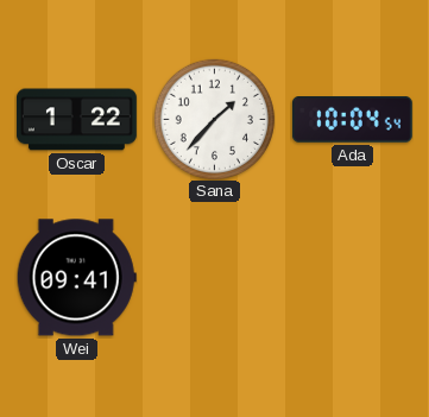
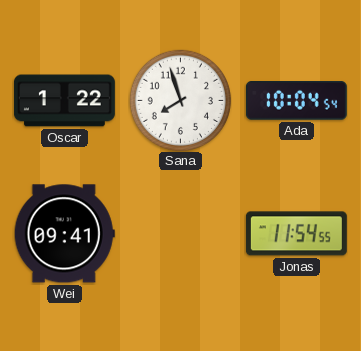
Sana: 1:37 -> 7:57 (180, 100)
Jonas: none -> 11:54 (296, 234)
